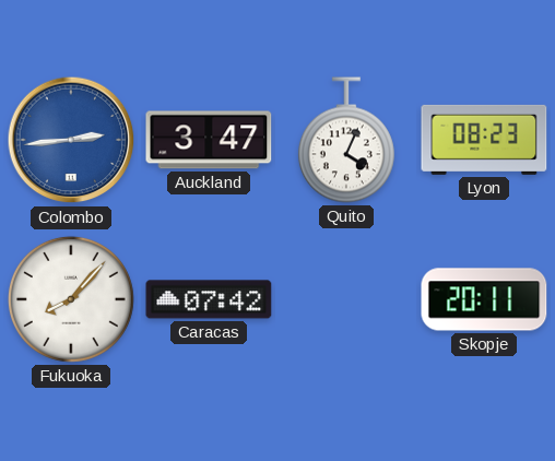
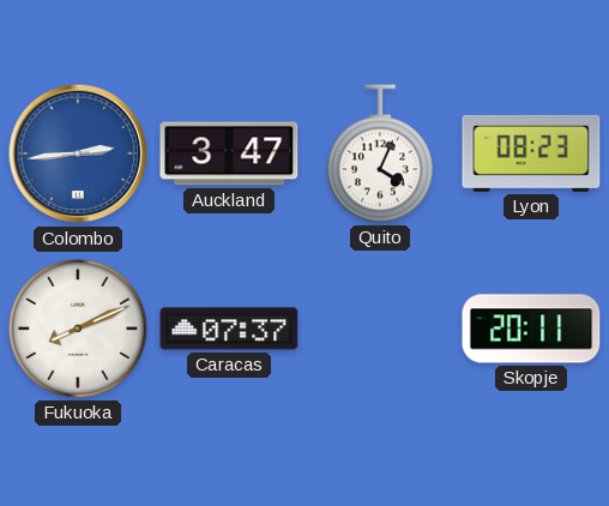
Fukuoka: 8:07 -> 8:11 (78, 329)
Caracas: 07:42 -> 07:37 (229, 329)
